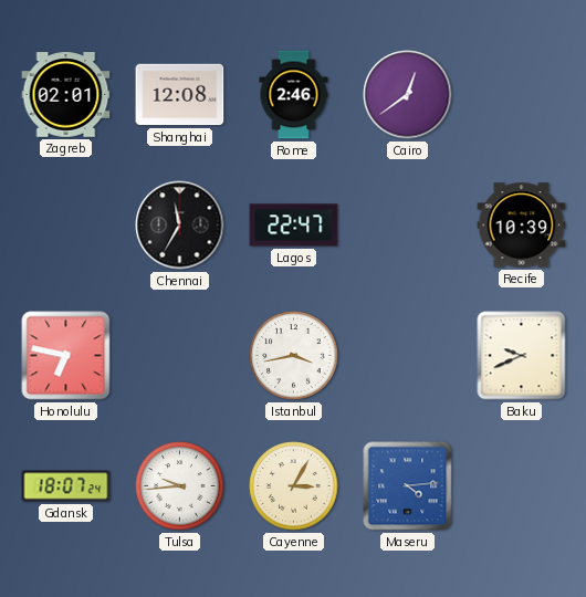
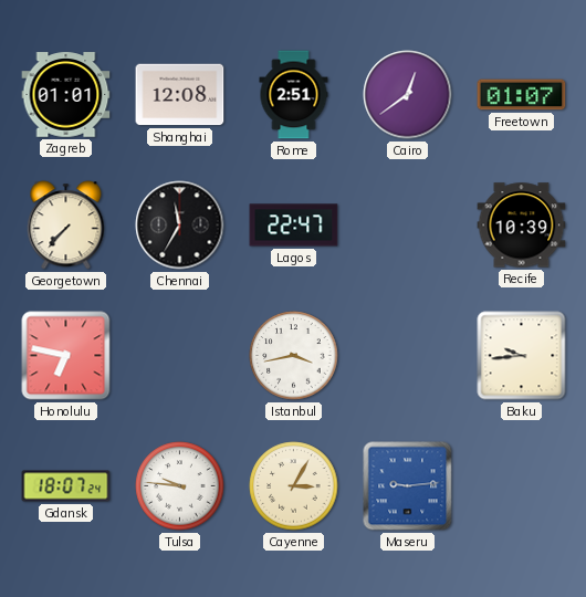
Zagreb: 02:01 -> 01:01 (66, 95)
Rome: 2:46 -> 2:51 (294, 95)
Freetown: none -> 01:07 (522, 95)
Georgetown: none -> 7:37 (66, 226)
Baku: 9:41 -> 9:44 (522, 356)
Tulsa: 9:44 -> 9:46 (180, 486)
Maseru: 4:14 -> 9:14 (408, 486)
